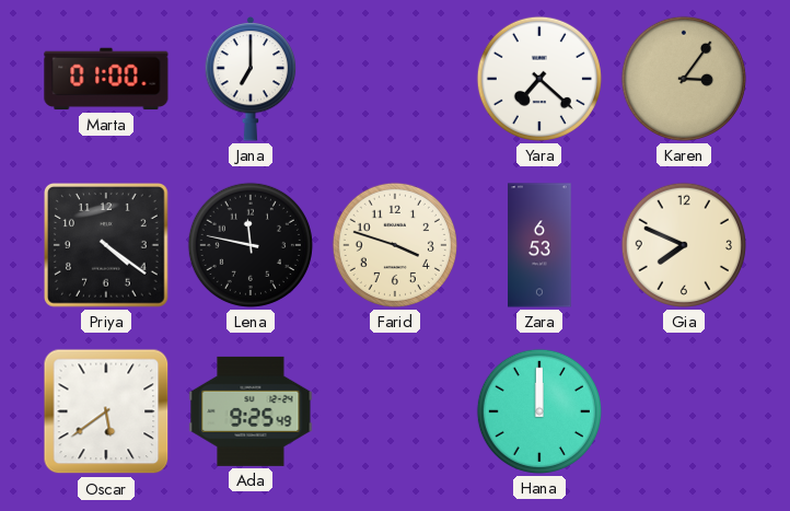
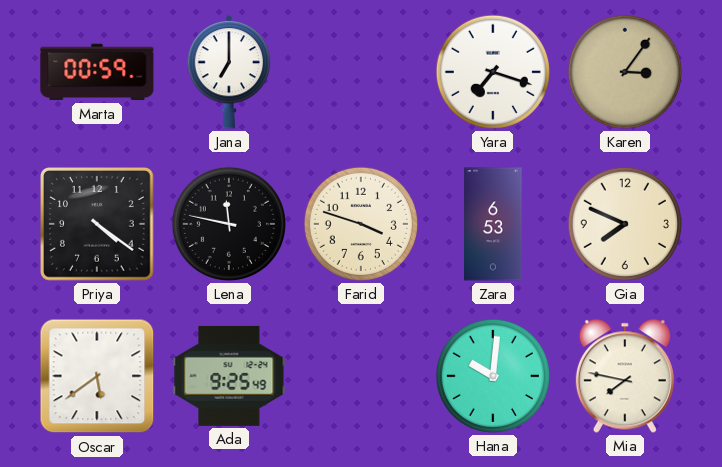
Marta: 01:00 -> 00:59 (97, 72)
Yara: 7:22 -> 7:18 (493, 72)
Hana: 12:00 -> 10:01 (493, 376)
Mia: none -> 7:47 (625, 376)
